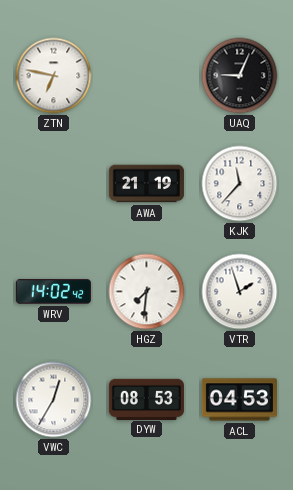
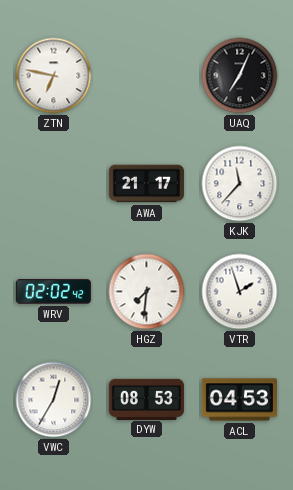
UAQ: 9:04 -> 7:04 (240, 76)
AWA: 21:19 -> 21:17 (146, 184)
WRV: 14:02 -> 02:02 (53, 292)
